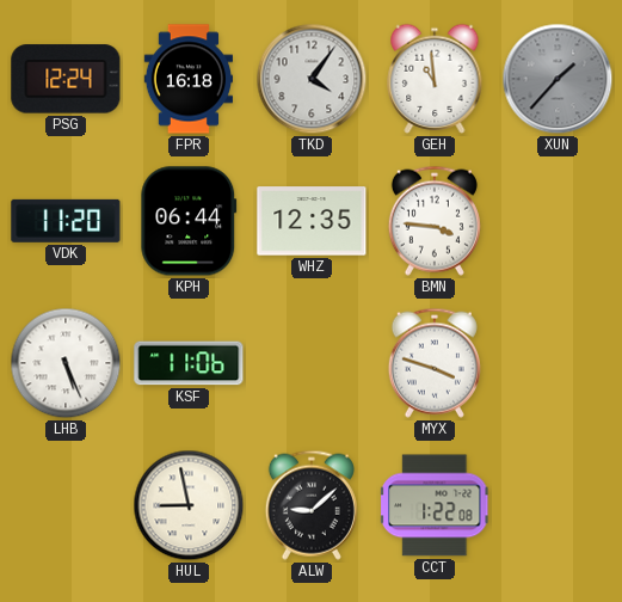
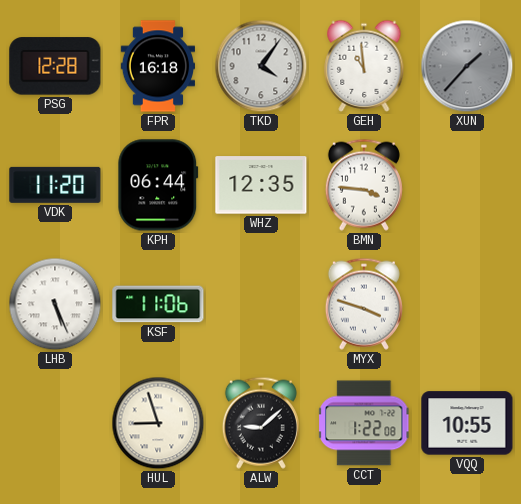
PSG: 12:24 -> 12:28 (55, 66)
HUL: 8:58 -> 8:57 (158, 423)
VQQ: none -> 10:55 (467, 423)
